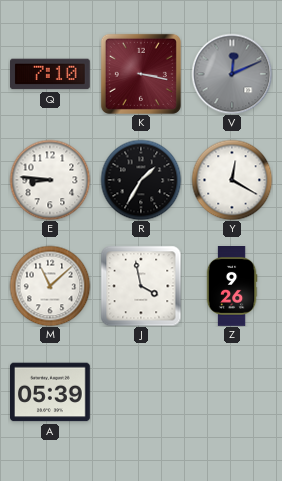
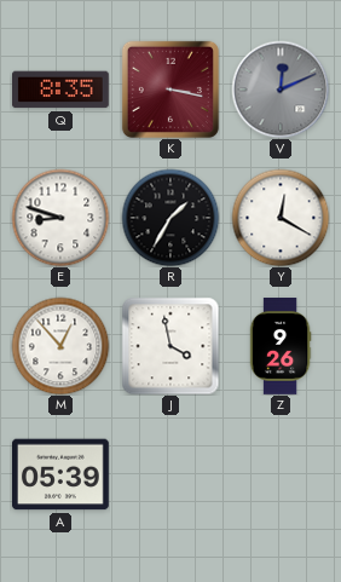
Q: 7:10 -> 8:35 (62, 90)
E: 8:46 -> 8:48 (60, 218)
M: 11:08 -> 12:53 (60, 346)
